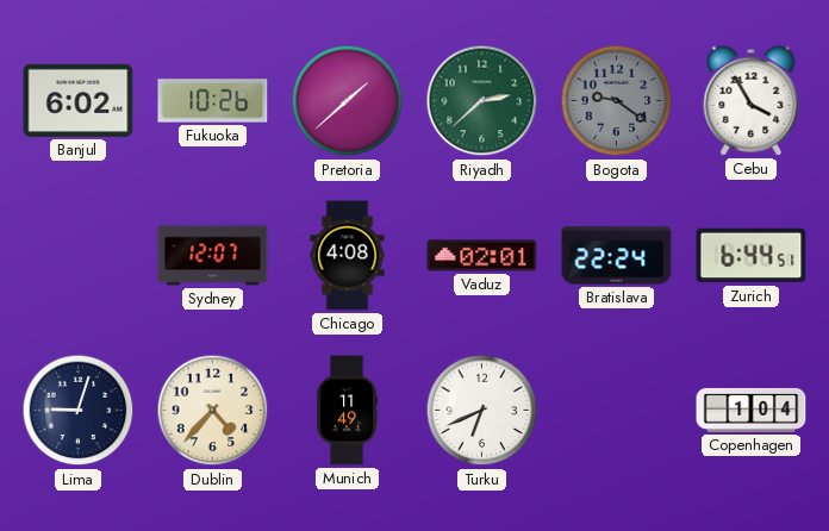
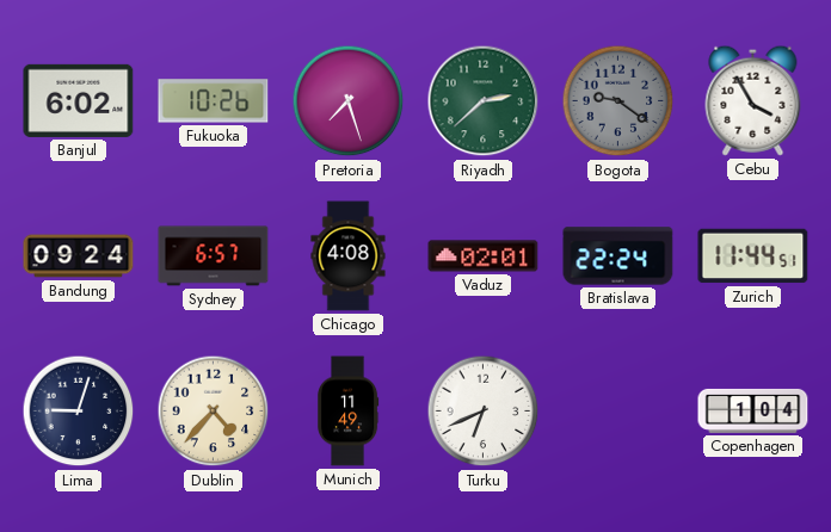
Pretoria: 1:38 -> 7:27 (349, 101)
Bandung: none -> 09:24 (79, 256)
Sydney: 12:07 -> 6:57 (214, 256)
Zurich: 6:44 -> 11:44 (753, 256)
